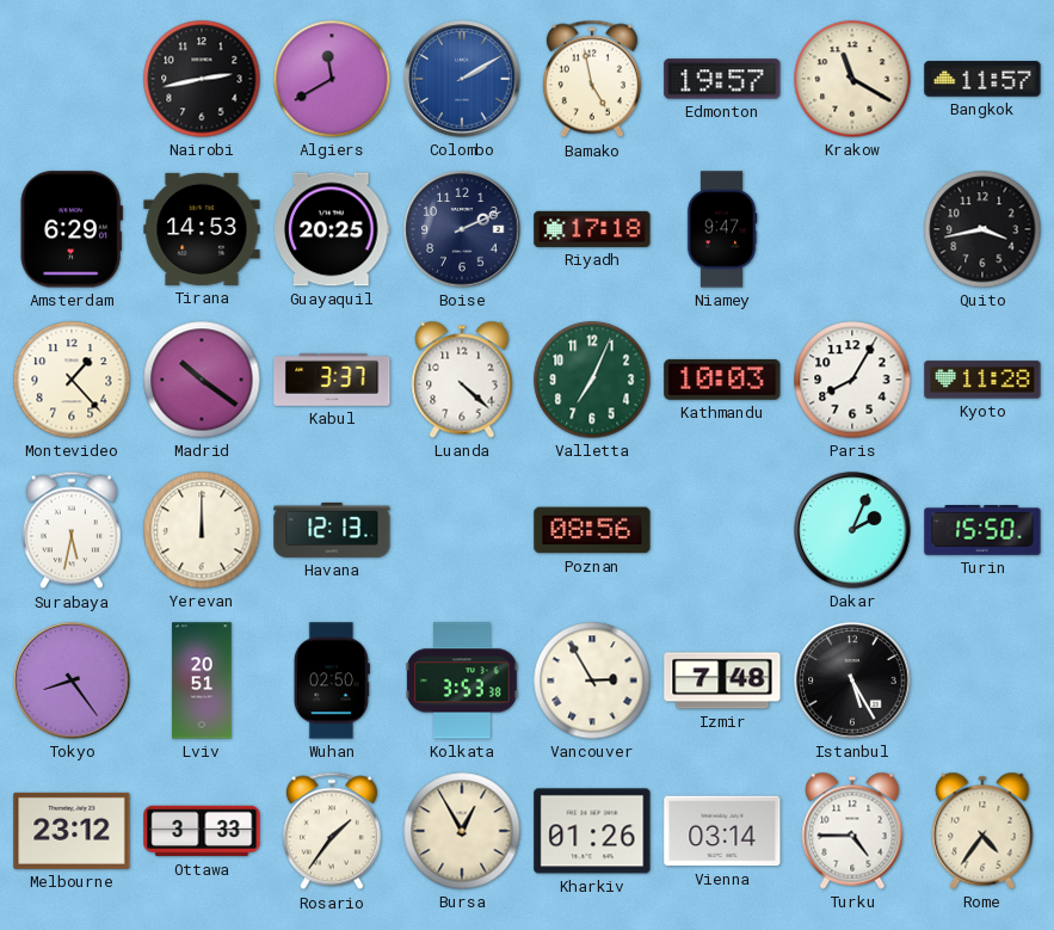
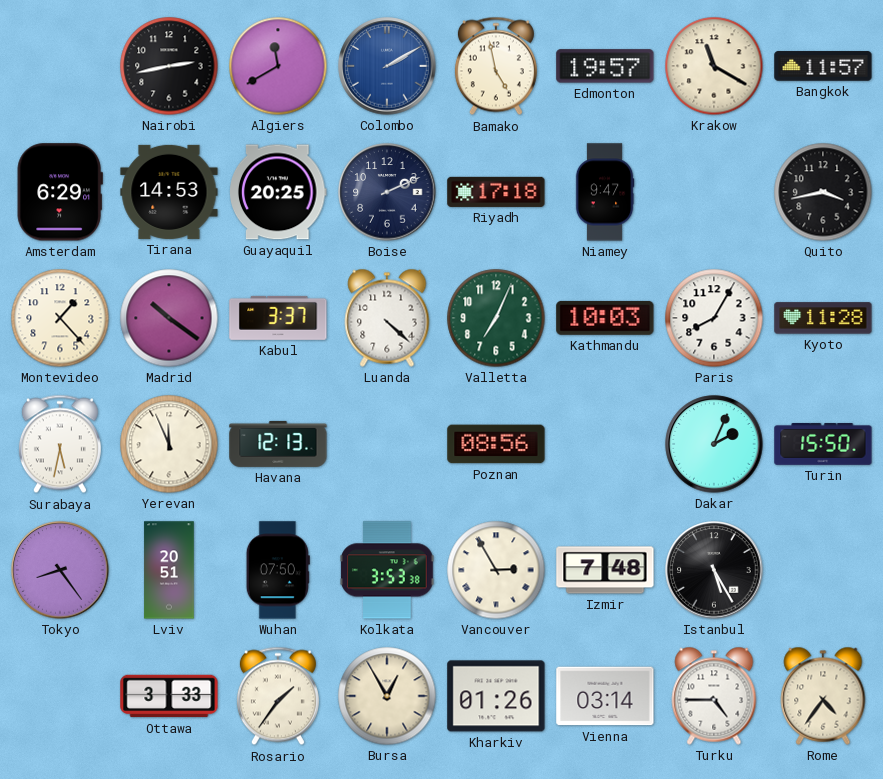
Yerevan: 12:00 -> 11:56 (169, 444)
Wuhan: 02:50 -> 07:50 (278, 570)
Melbourne: 23:12 -> none (72, 831)
